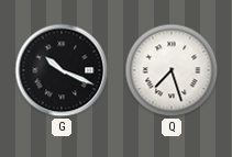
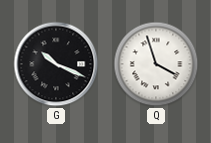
Q: 7:27 -> 3:57 (156, 64)
